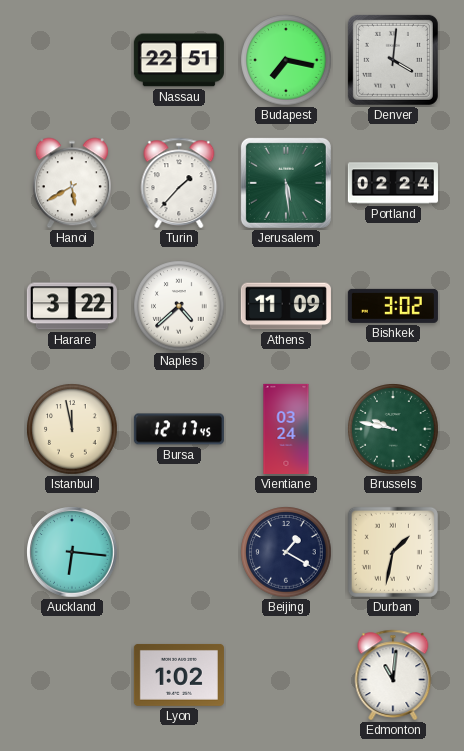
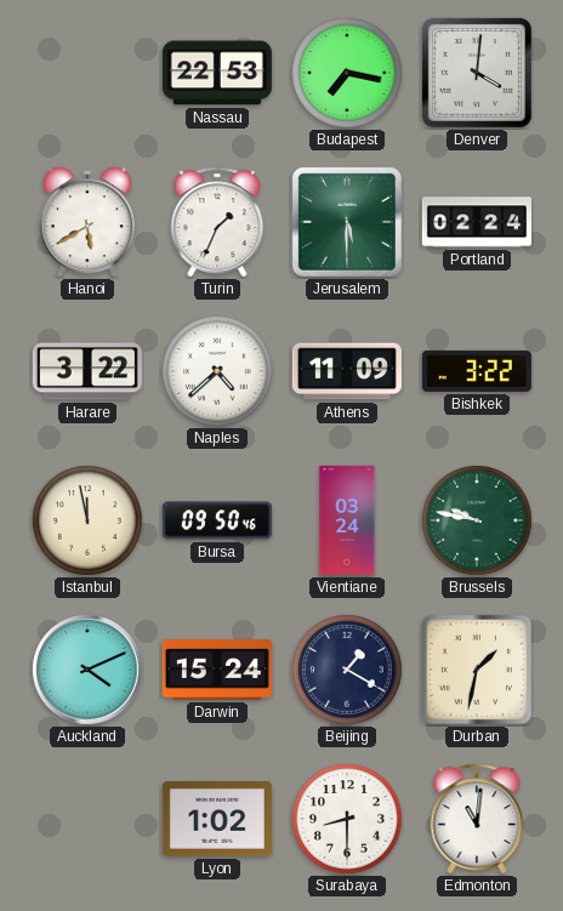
Nassau: 22:51 -> 22:53 (217, 73)
Turin: 1:37 -> 1:34 (217, 222)
Jerusalem: 5:29 -> 5:30 (347, 222)
Bishkek: 3:02 -> 3:22 (477, 371)
Bursa: 12:17 -> 09:50 (217, 520)
Auckland: 6:16 -> 4:11 (87, 670)
Darwin: none -> 15:24 (217, 670)
Surabaya: none -> 8:30 (347, 819)
